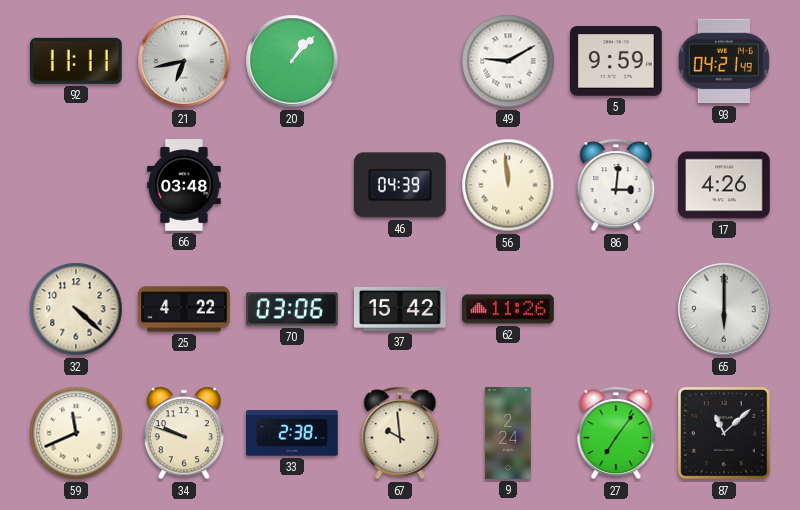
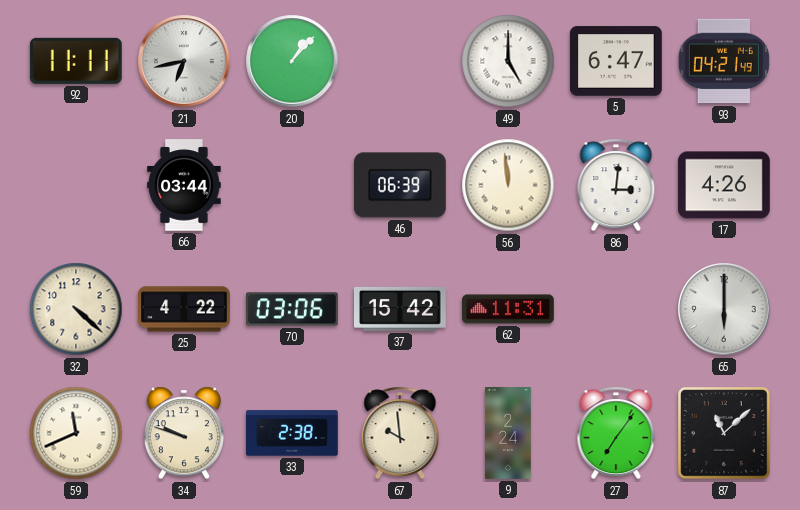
49: 9:10 -> 5:00 (508, 61)
5: 9:59 -> 6:47 (617, 61)
66: 03:48 -> 03:44 (184, 185)
46: 04:39 -> 06:39 (401, 185)
62: 11:26 -> 11:31 (508, 309)
